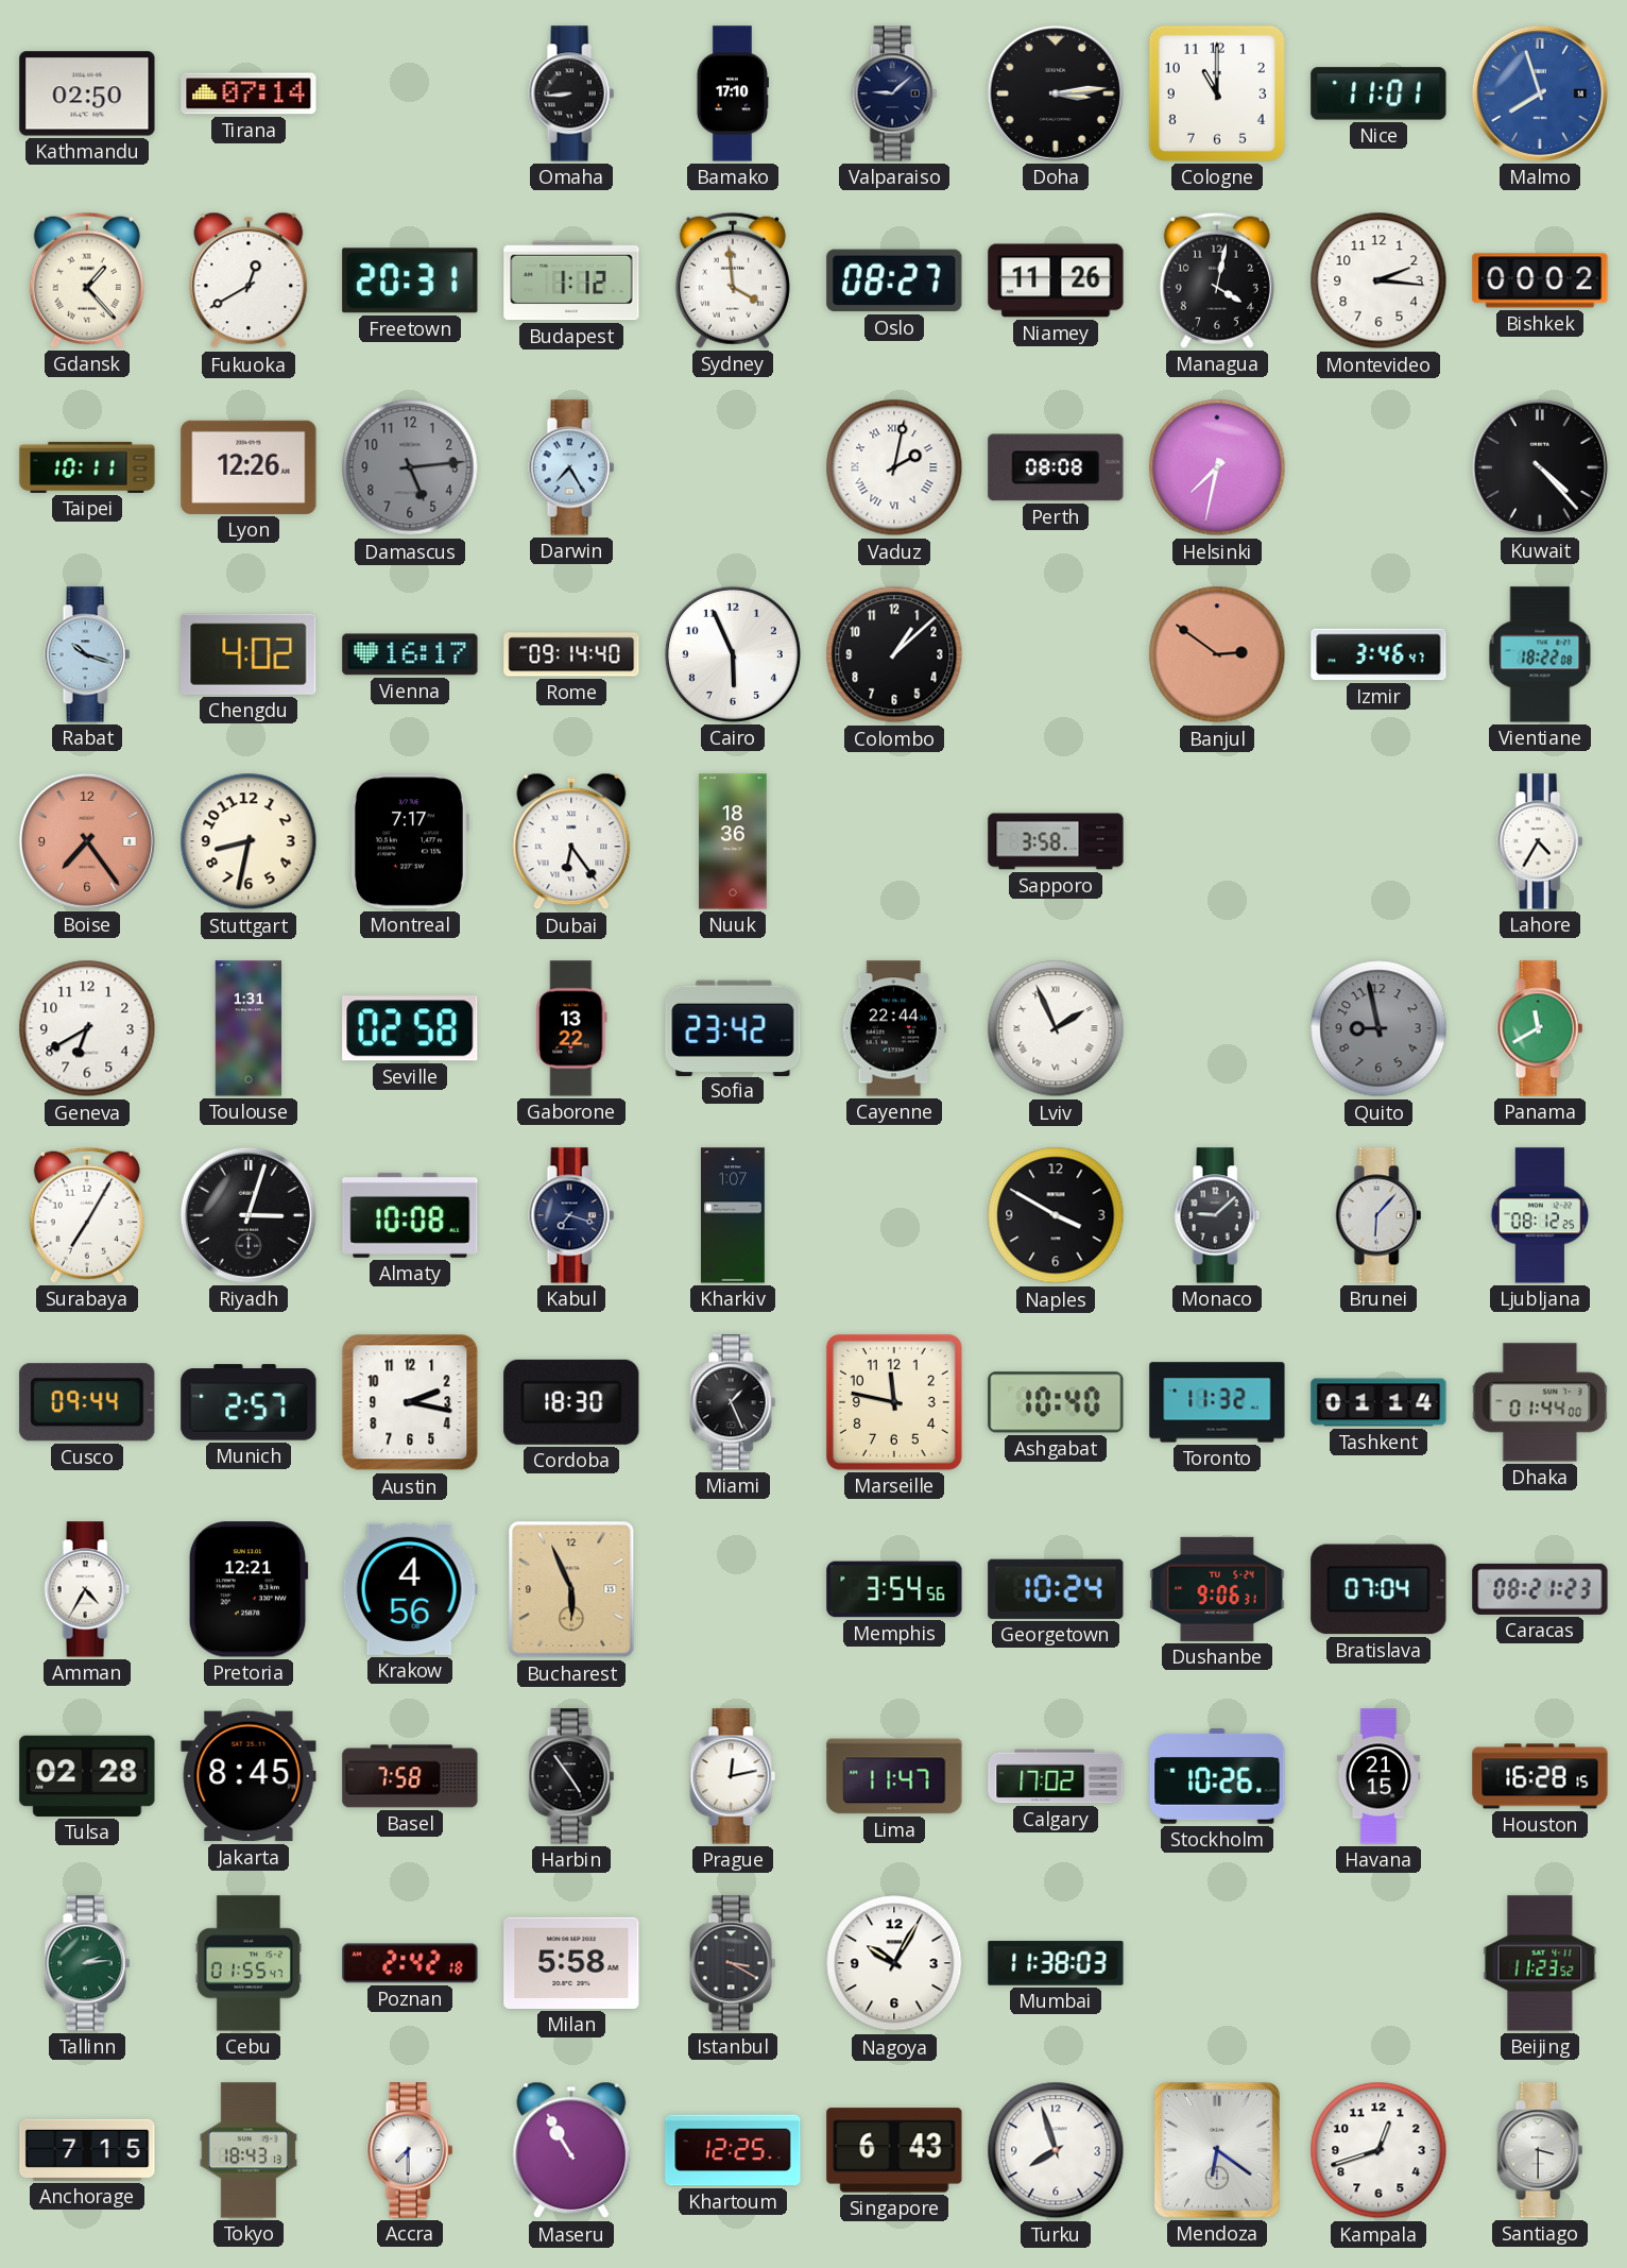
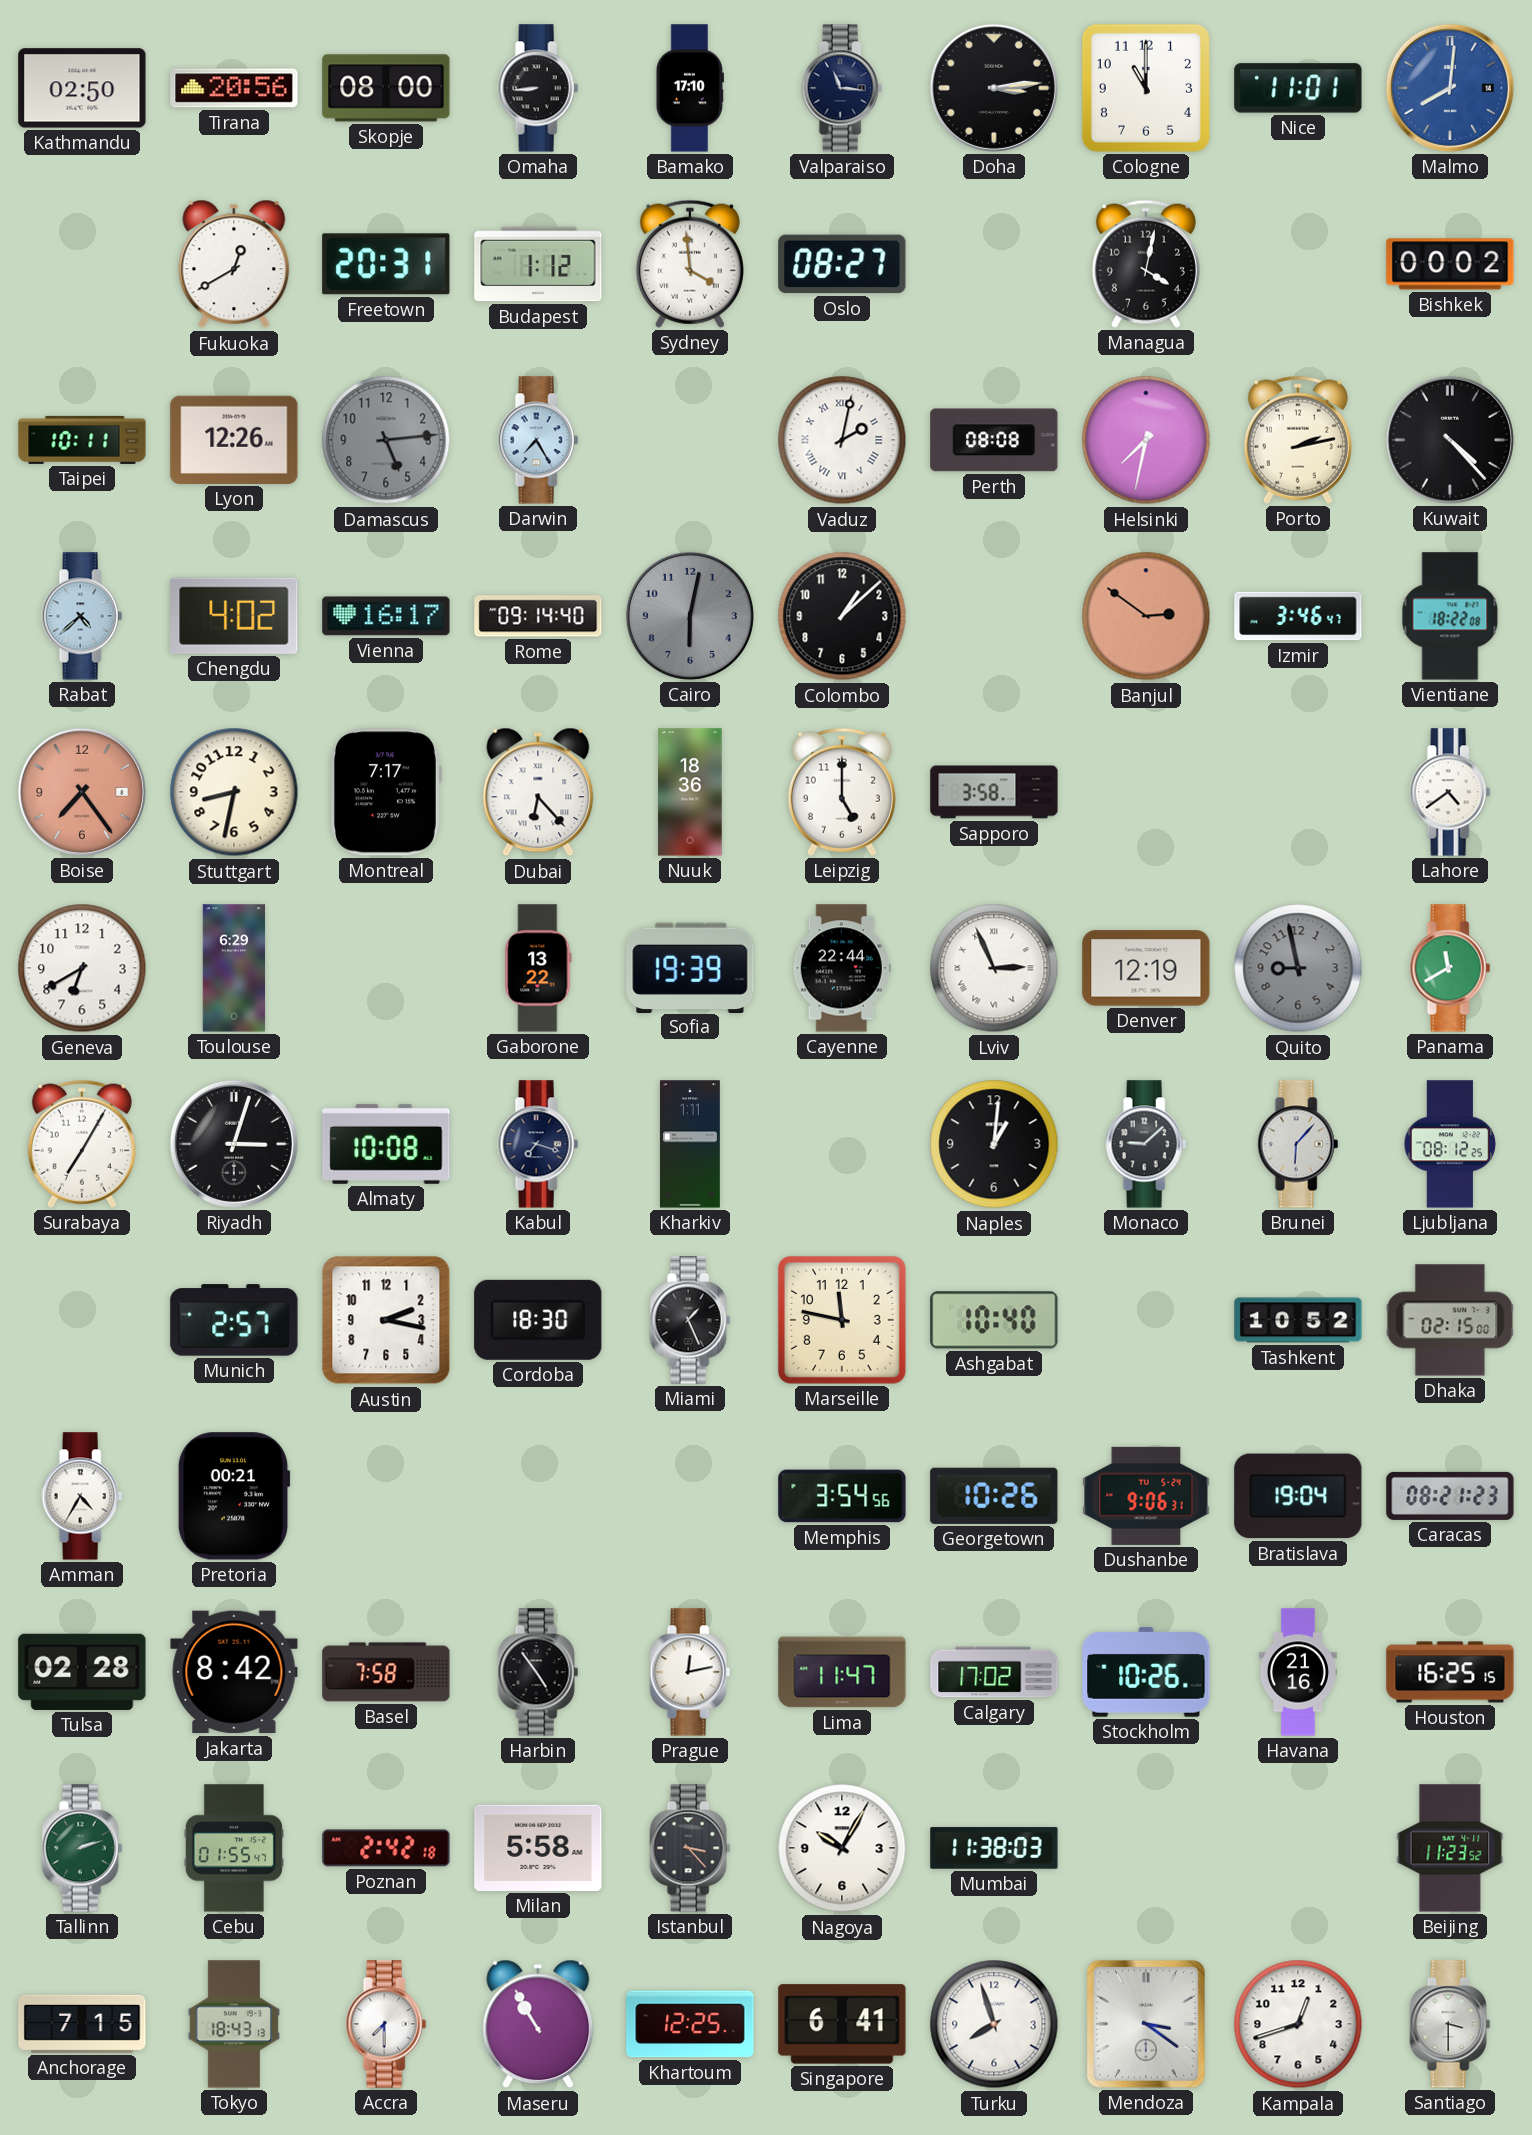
Tirana: 07:14 -> 20:56 (234, 88)
Skopje: none -> 08:00 (386, 88)
Valparaiso: 9:08 -> 11:16 (842, 88)
Malmo: 7:57 -> 8:01 (1450, 88)
Gdansk: 1:23 -> none (87, 280)
Niamey: 11:26 -> none (1056, 280)
Montevideo: 2:16 -> none (1378, 280)
Porto: none -> 2:13 (1298, 440)
Rabat: 10:18 -> 4:38 (82, 616)
Cairo: 5:56 -> 6:02 (690, 616)
Cairo dial: white -> grey (690, 616)
Dubai: 6:24 -> 6:23 (538, 792)
Leipzig: none -> 5:00 (842, 792)
Lahore: 4:35 -> 4:39 (1450, 792)
Toulouse: 1:31 -> 6:29 (234, 968)
Seville: 02:58 -> none (410, 1028)
Sofia: 23:42 -> 19:39 (690, 967)
Lviv: 1:56 -> 2:56 (994, 968)
Denver: none -> 12:19 (1146, 968)
Kharkiv: 1:07 -> 1:11 (690, 1144)
Naples: 3:50 -> 1:01 (994, 1144)
Cusco: 09:44 -> none (87, 1402)
Toronto: 11:32 -> none (1217, 1402)
Tashkent: 01:14 -> 10:52 (1298, 1320)
Dhaka: 01:44 -> 02:15 (1450, 1320)
Pretoria: 12:21 -> 00:21 (234, 1496)
Krakow: 4:56 -> none (410, 1589)
Bucharest: 5:56 -> none (571, 1589)
Georgetown: 10:24 -> 10:26 (994, 1496)
Bratislava: 07:04 -> 19:04 (1298, 1496)
Jakarta: 8:45 -> 8:42 (234, 1672)
Havana: 21:15 -> 21:16 (1298, 1672)
Houston: 16:28 -> 16:25 (1450, 1672)
Tallinn: 2:14 -> 2:12 (82, 1848)
Istanbul: 3:20 -> 3:23 (690, 1848)
Singapore: 6:43 -> 6:41 (842, 2024)
Mendoza: 6:21 -> 3:21 (1146, 2024)
